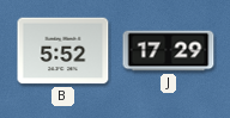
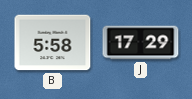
B: 5:52 -> 5:58 (53, 43)
